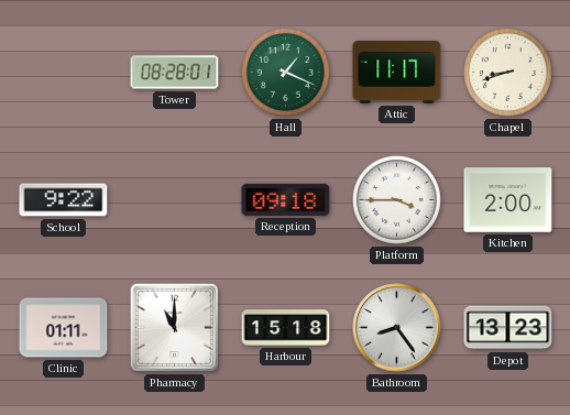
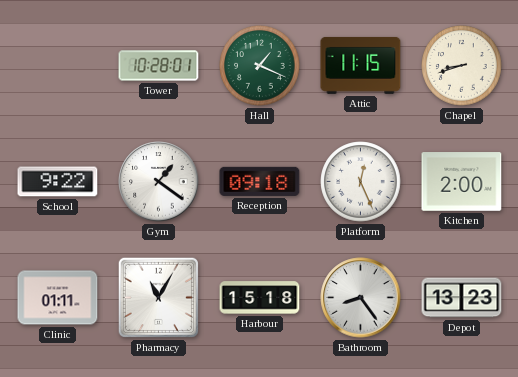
Tower: 08:28 -> 10:28 (159, 66)
Attic: 11:17 -> 11:15 (361, 65)
Gym: none -> 1:21 (159, 182)
Platform: 3:45 -> 12:26 (361, 182)
Pharmacy: 11:00 -> 11:05 (158, 297)
